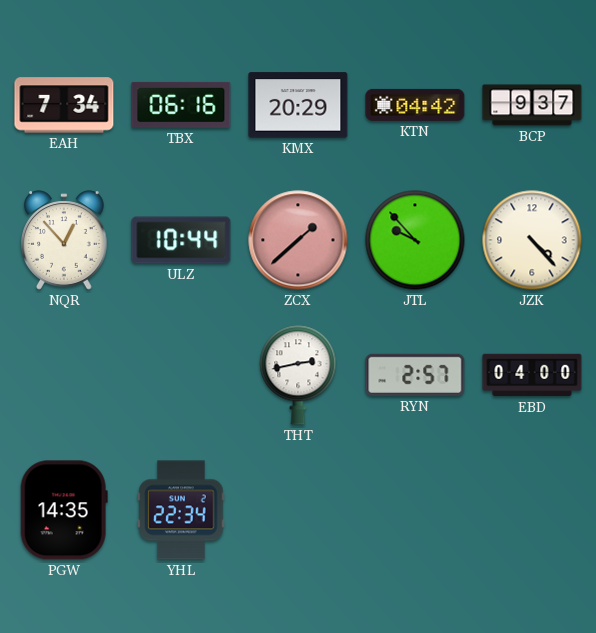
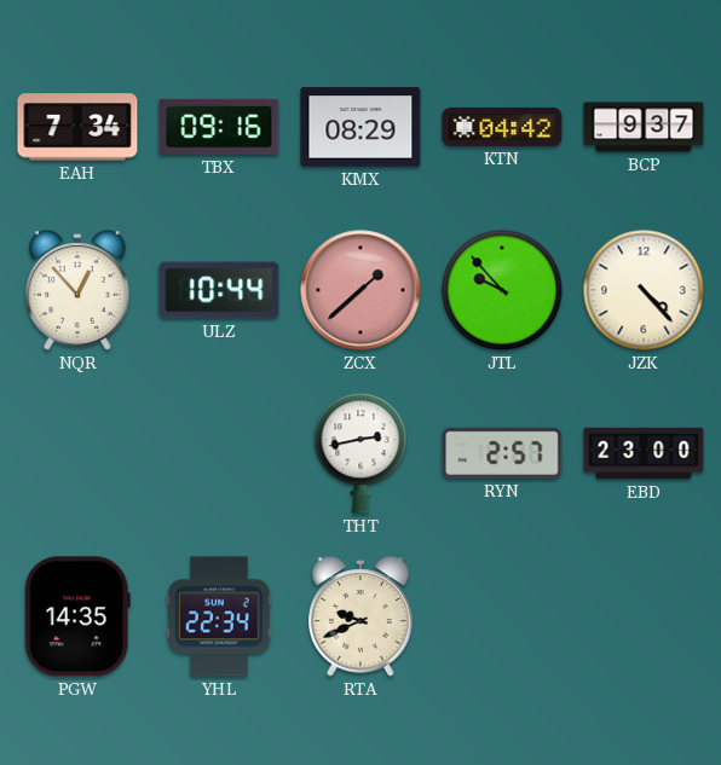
TBX: 06:16 -> 09:16 (219, 127)
KMX: 20:29 -> 08:29 (360, 127)
EBD: 04:00 -> 23:00 (644, 453)
RTA: none -> 9:41 (360, 616)
